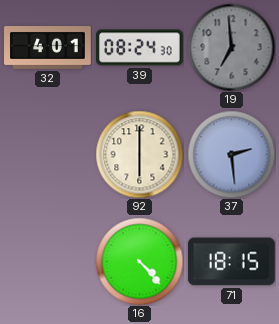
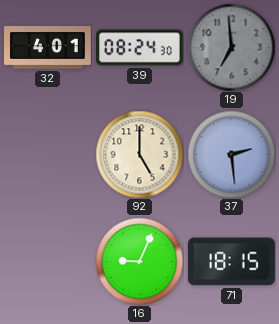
92: 6:00 -> 5:00 (139, 154)
16: 4:23 -> 9:04 (139, 261)
